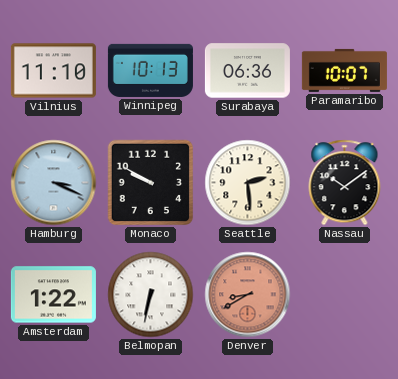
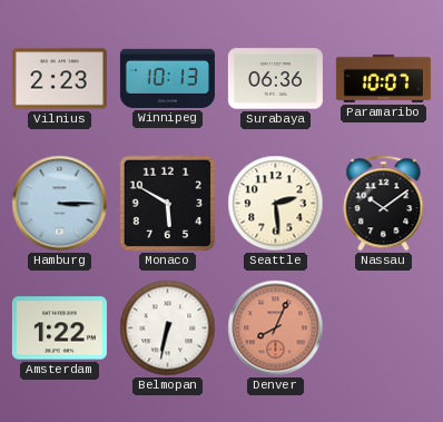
Vilnius: 11:10 -> 2:23 (59, 79)
Hamburg: 3:19 -> 3:15 (60, 204)
Monaco: 9:50 -> 5:50 (168, 204)
Denver: 8:40 -> 8:04 (276, 328)
